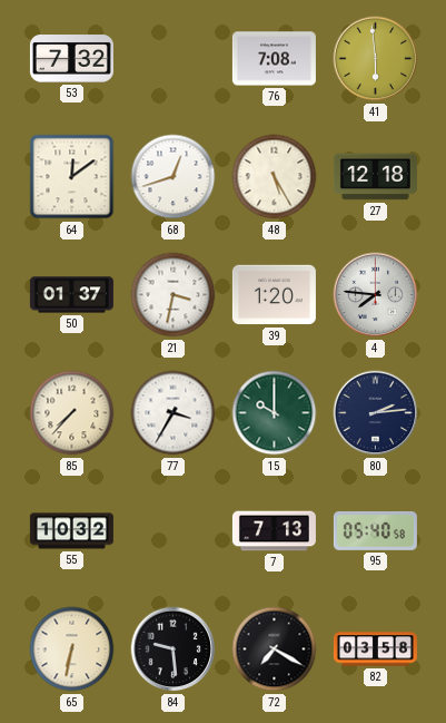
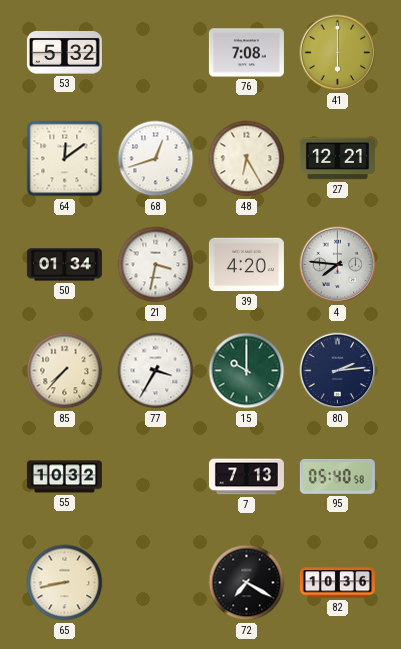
53: 7:32 -> 5:32 (64, 53)
41: 5:59 -> 6:00 (338, 53)
48: 5:25 -> 6:25 (247, 159)
27: 12:18 -> 12:21 (337, 159)
50: 01:37 -> 01:34 (64, 265)
39: 1:20 -> 4:20 (246, 265)
65: 6:32 -> 8:43 (65, 583)
84: 9:29 -> none (174, 649)
82: 03:58 -> 10:36 (337, 583)
